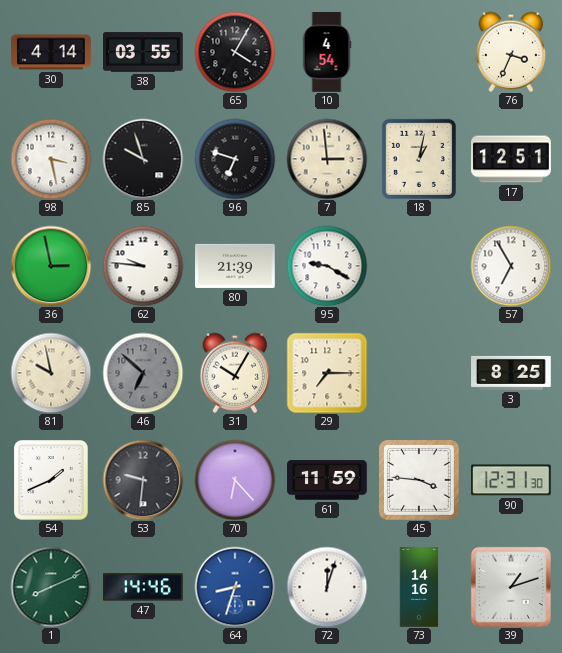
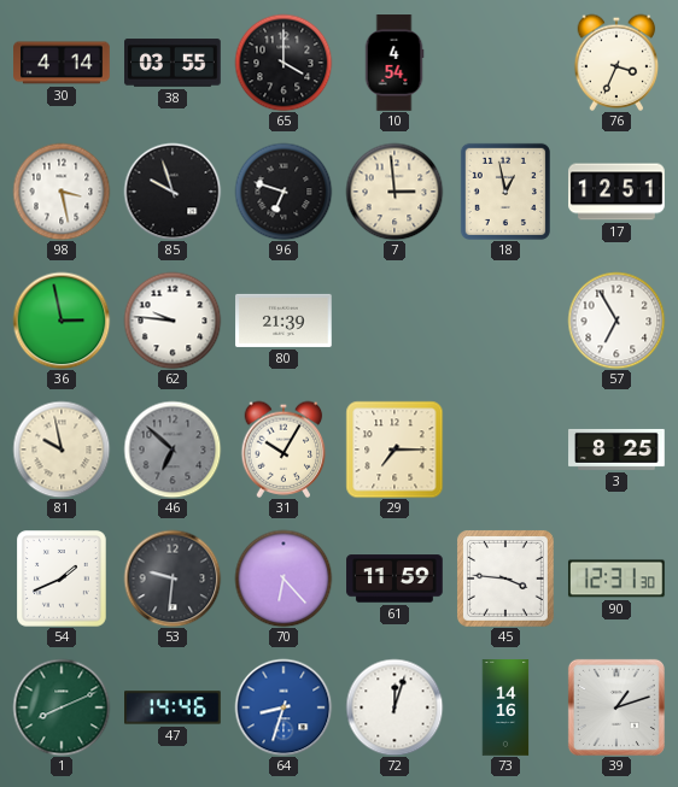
65: 4:05 -> 4:00 (284, 63)
18: 1:02 -> 12:58 (505, 192)
95: 9:20 -> none (327, 266)
